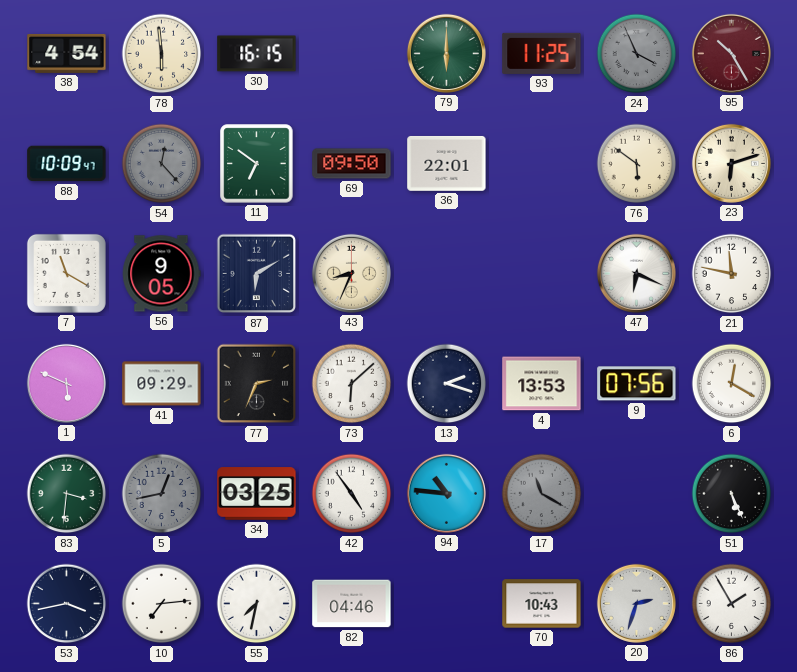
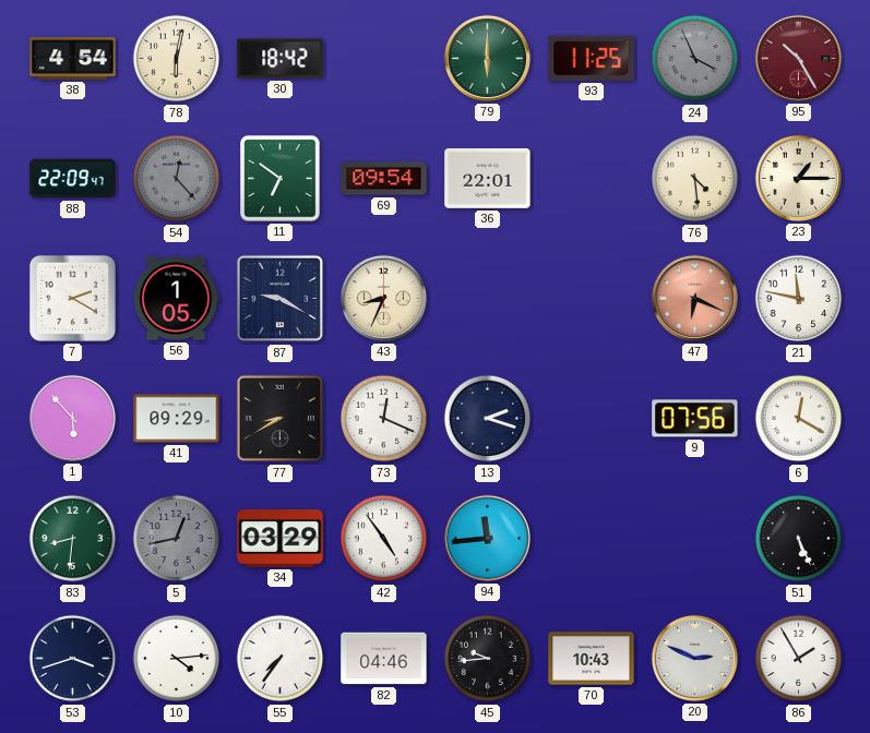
78: 5:59 -> 6:02 (177, 59)
30: 16:15 -> 18:42 (281, 59)
88: 10:09 -> 22:09 (73, 179)
69: 09:50 -> 09:54 (384, 179)
76: 5:51 -> 4:29 (695, 179)
23: 6:12 -> 1:15 (798, 178)
7: 11:20 -> 2:20 (72, 298)
56: 9:05 -> 1:05 (177, 299)
87: 6:10 -> 9:20 (281, 299)
47 dial: white -> salmon (694, 298)
1: 5:49 -> 5:53 (72, 418)
77: 2:34 -> 8:40 (281, 419)
73: 6:08 -> 12:19 (384, 419)
4: 13:53 -> none (542, 384)
83: 3:31 -> 8:31 (73, 539)
34: 03:25 -> 03:29 (281, 539)
94: 10:46 -> 11:44 (487, 538)
17: 11:20 -> none (542, 494)
53: 3:43 -> 3:42 (73, 659)
10: 7:14 -> 4:14 (177, 659)
55: 7:32 -> 7:36 (281, 659)
45: none -> 9:44 (488, 659)
20: 2:33 -> 2:49 (694, 658)
